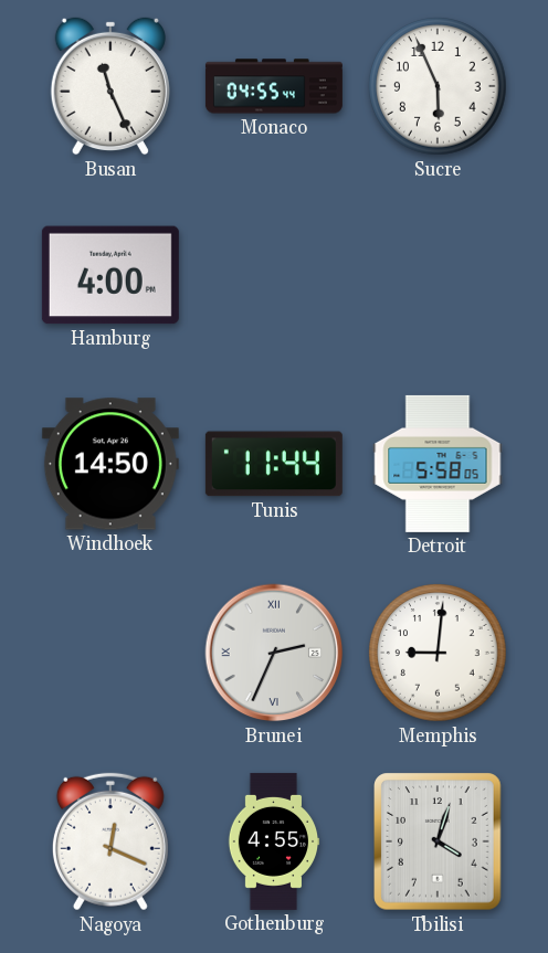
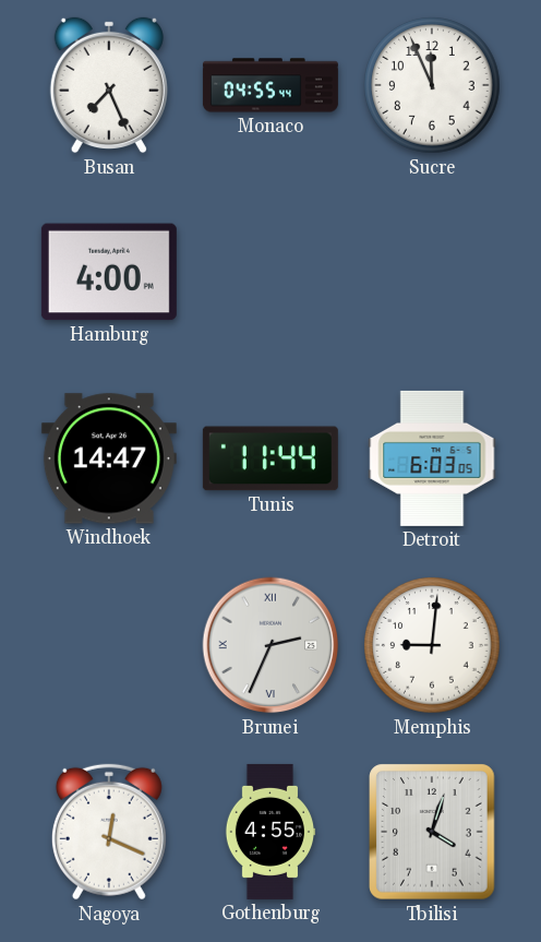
Busan: 11:26 -> 7:26 (109, 85)
Sucre: 5:56 -> 11:56 (432, 85)
Windhoek: 14:50 -> 14:47 (109, 458)
Detroit: 5:58 -> 6:03 (432, 458)
